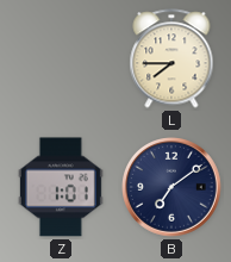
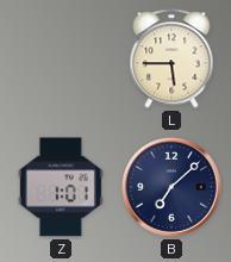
L: 7:45 -> 5:45 (171, 58)
B: 7:09 -> 7:08 (173, 188)
